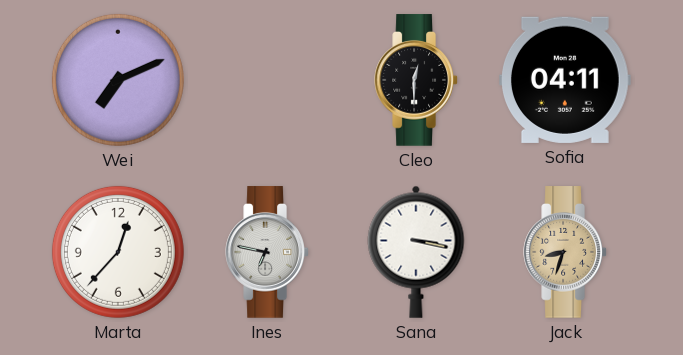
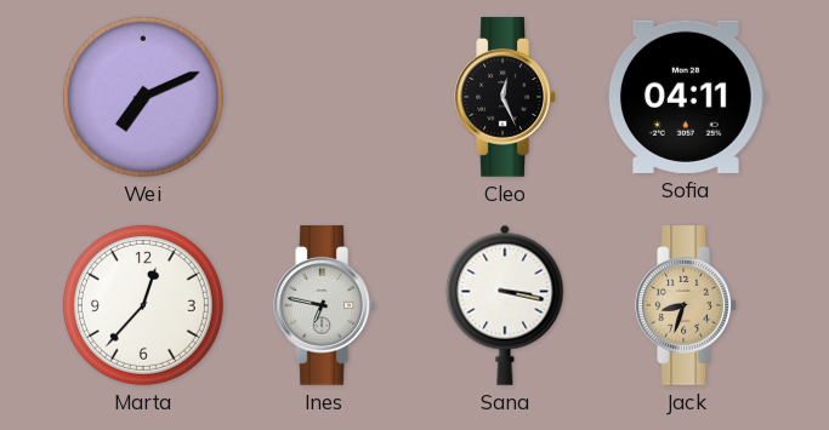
Cleo: 12:30 -> 12:26 (505, 97)
